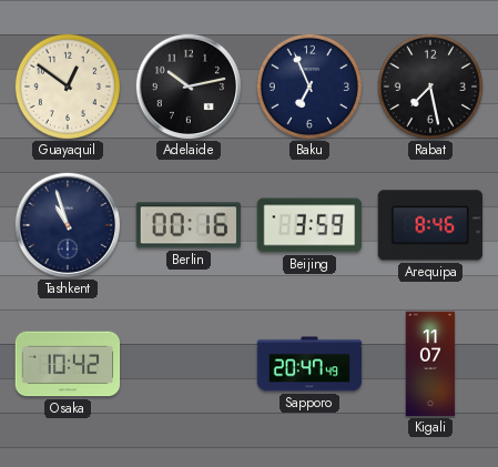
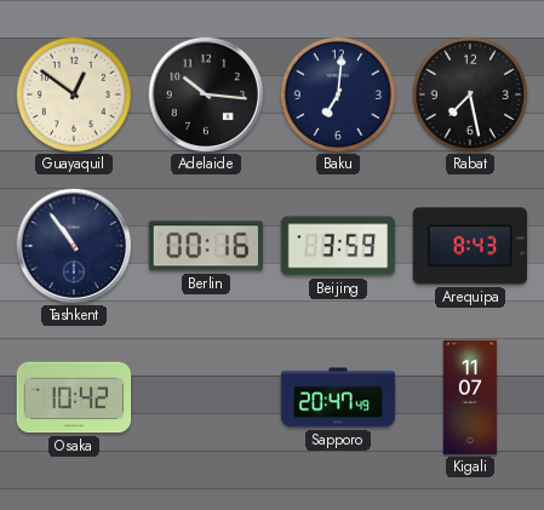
Adelaide: 10:13 -> 10:16 (206, 94)
Baku: 6:56 -> 7:01 (338, 94)
Tashkent: 10:57 -> 10:54 (74, 246)
Arequipa: 8:46 -> 8:43 (470, 246)
